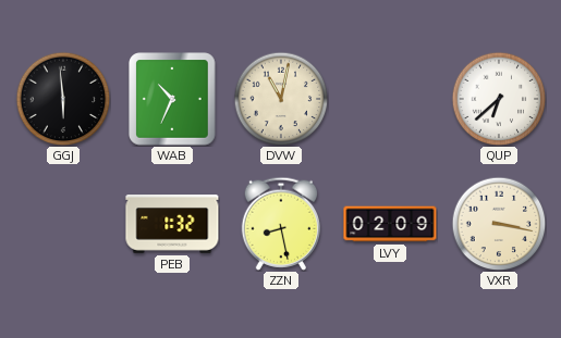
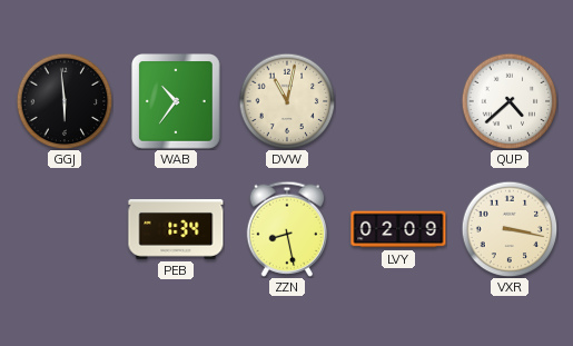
WAB: 10:34 -> 10:36 (177, 101)
QUP: 6:38 -> 4:38 (510, 101)
PEB: 1:32 -> 1:34 (176, 230)
